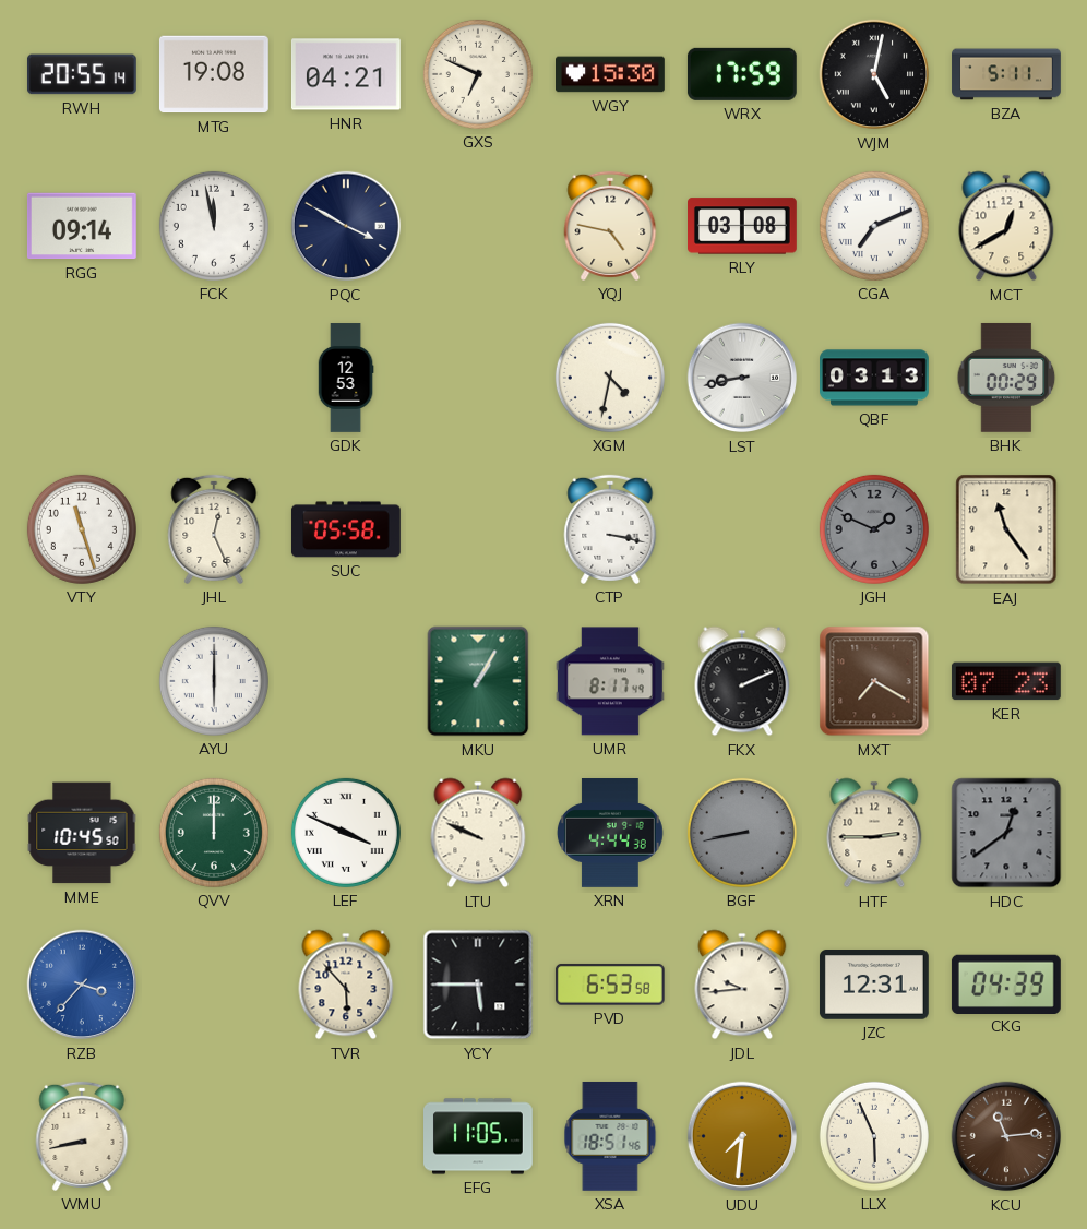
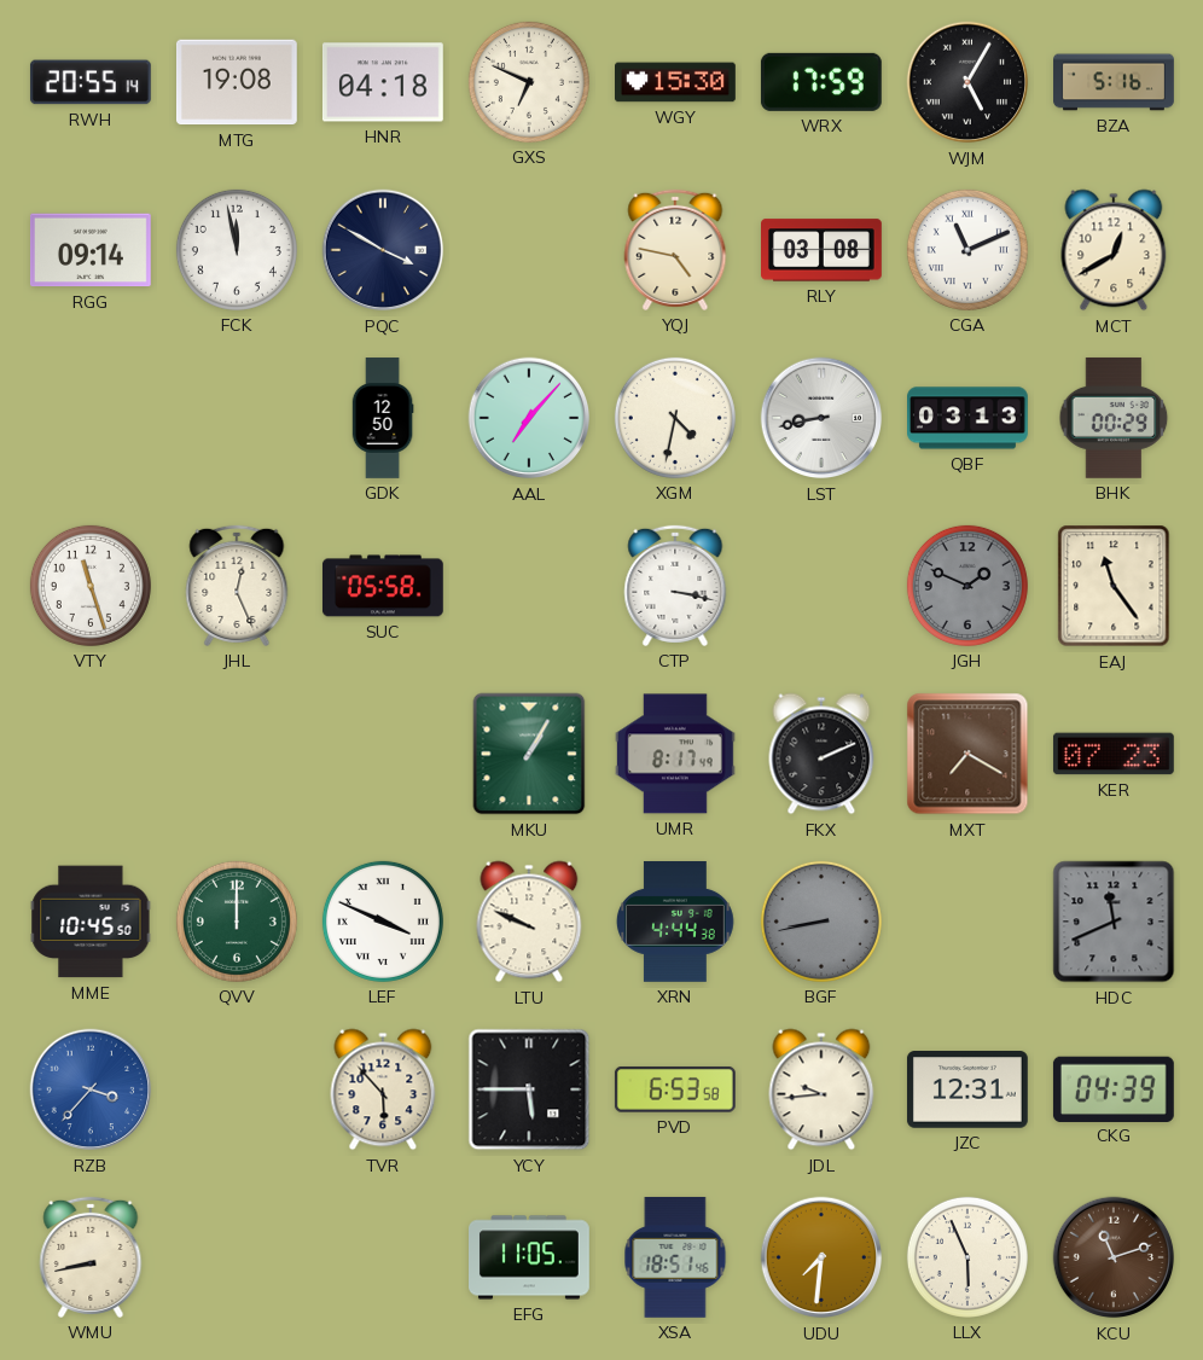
HNR: 04:21 -> 04:18 (383, 82)
WJM: 5:02 -> 5:05 (967, 82)
BZA: 5:11 -> 5:16 (1114, 82)
CGA: 7:11 -> 11:11 (967, 250)
GDK: 12:53 -> 12:50 (383, 418)
AAL: none -> 7:07 (529, 418)
AYU: 6:00 -> none (214, 681)
HTF: 2:45 -> none (874, 833)
HDC: 12:39 -> 11:41 (1114, 922)
KCU: 11:14 -> 11:12 (1114, 1257)
